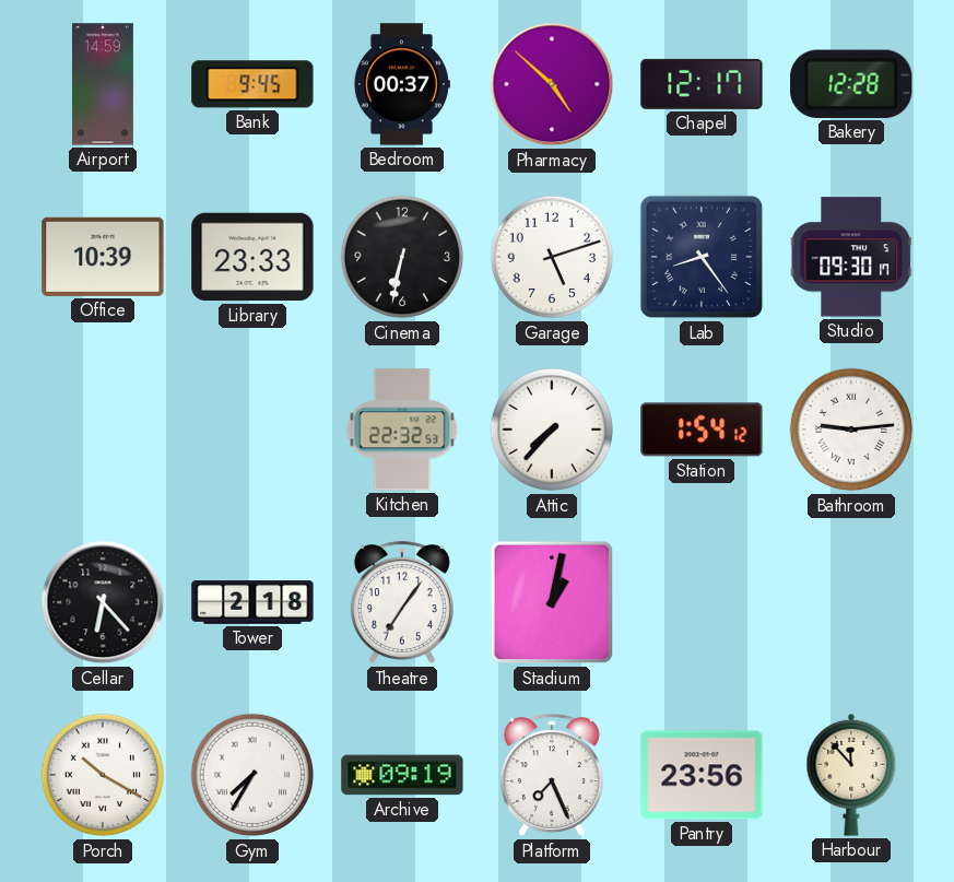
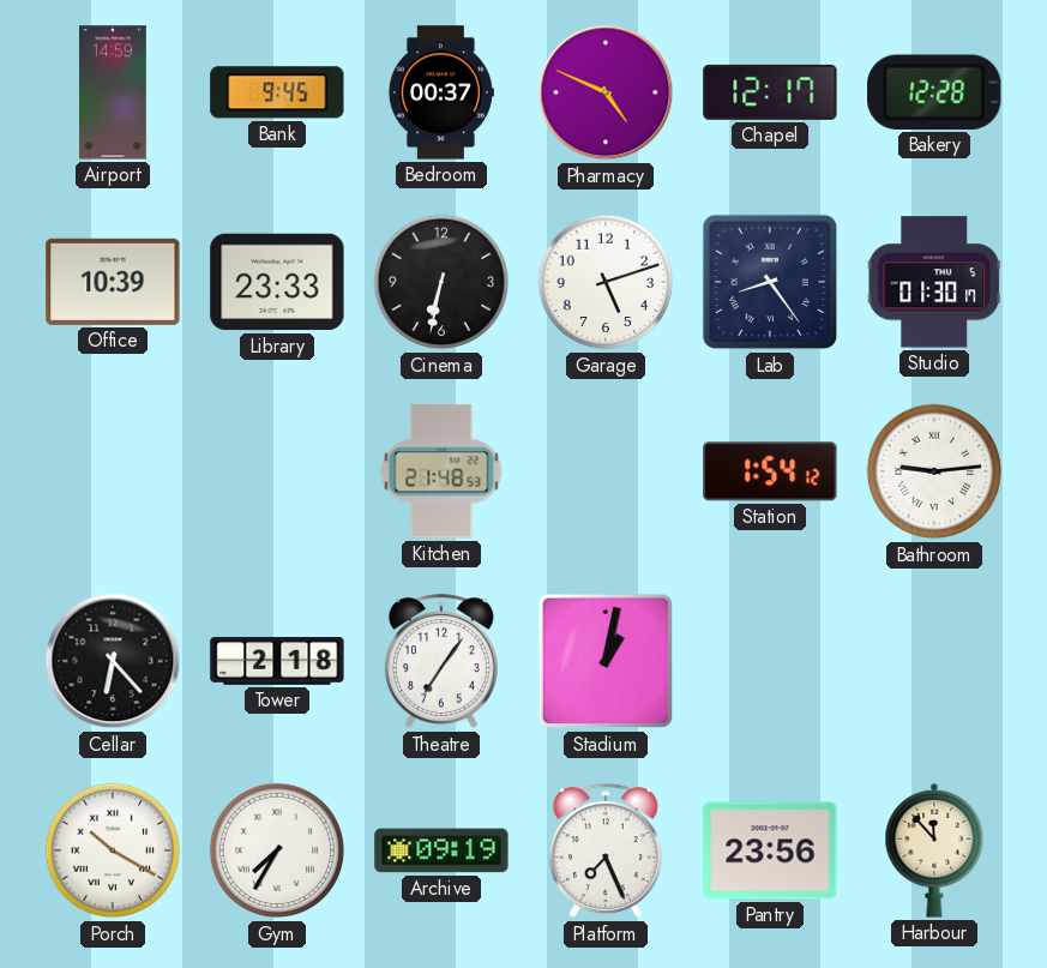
Pharmacy: 4:52 -> 4:49 (606, 92)
Studio: 09:30 -> 01:30 (934, 282)
Kitchen: 22:32 -> 21:48 (441, 471)
Attic: 7:37 -> none (552, 430)
